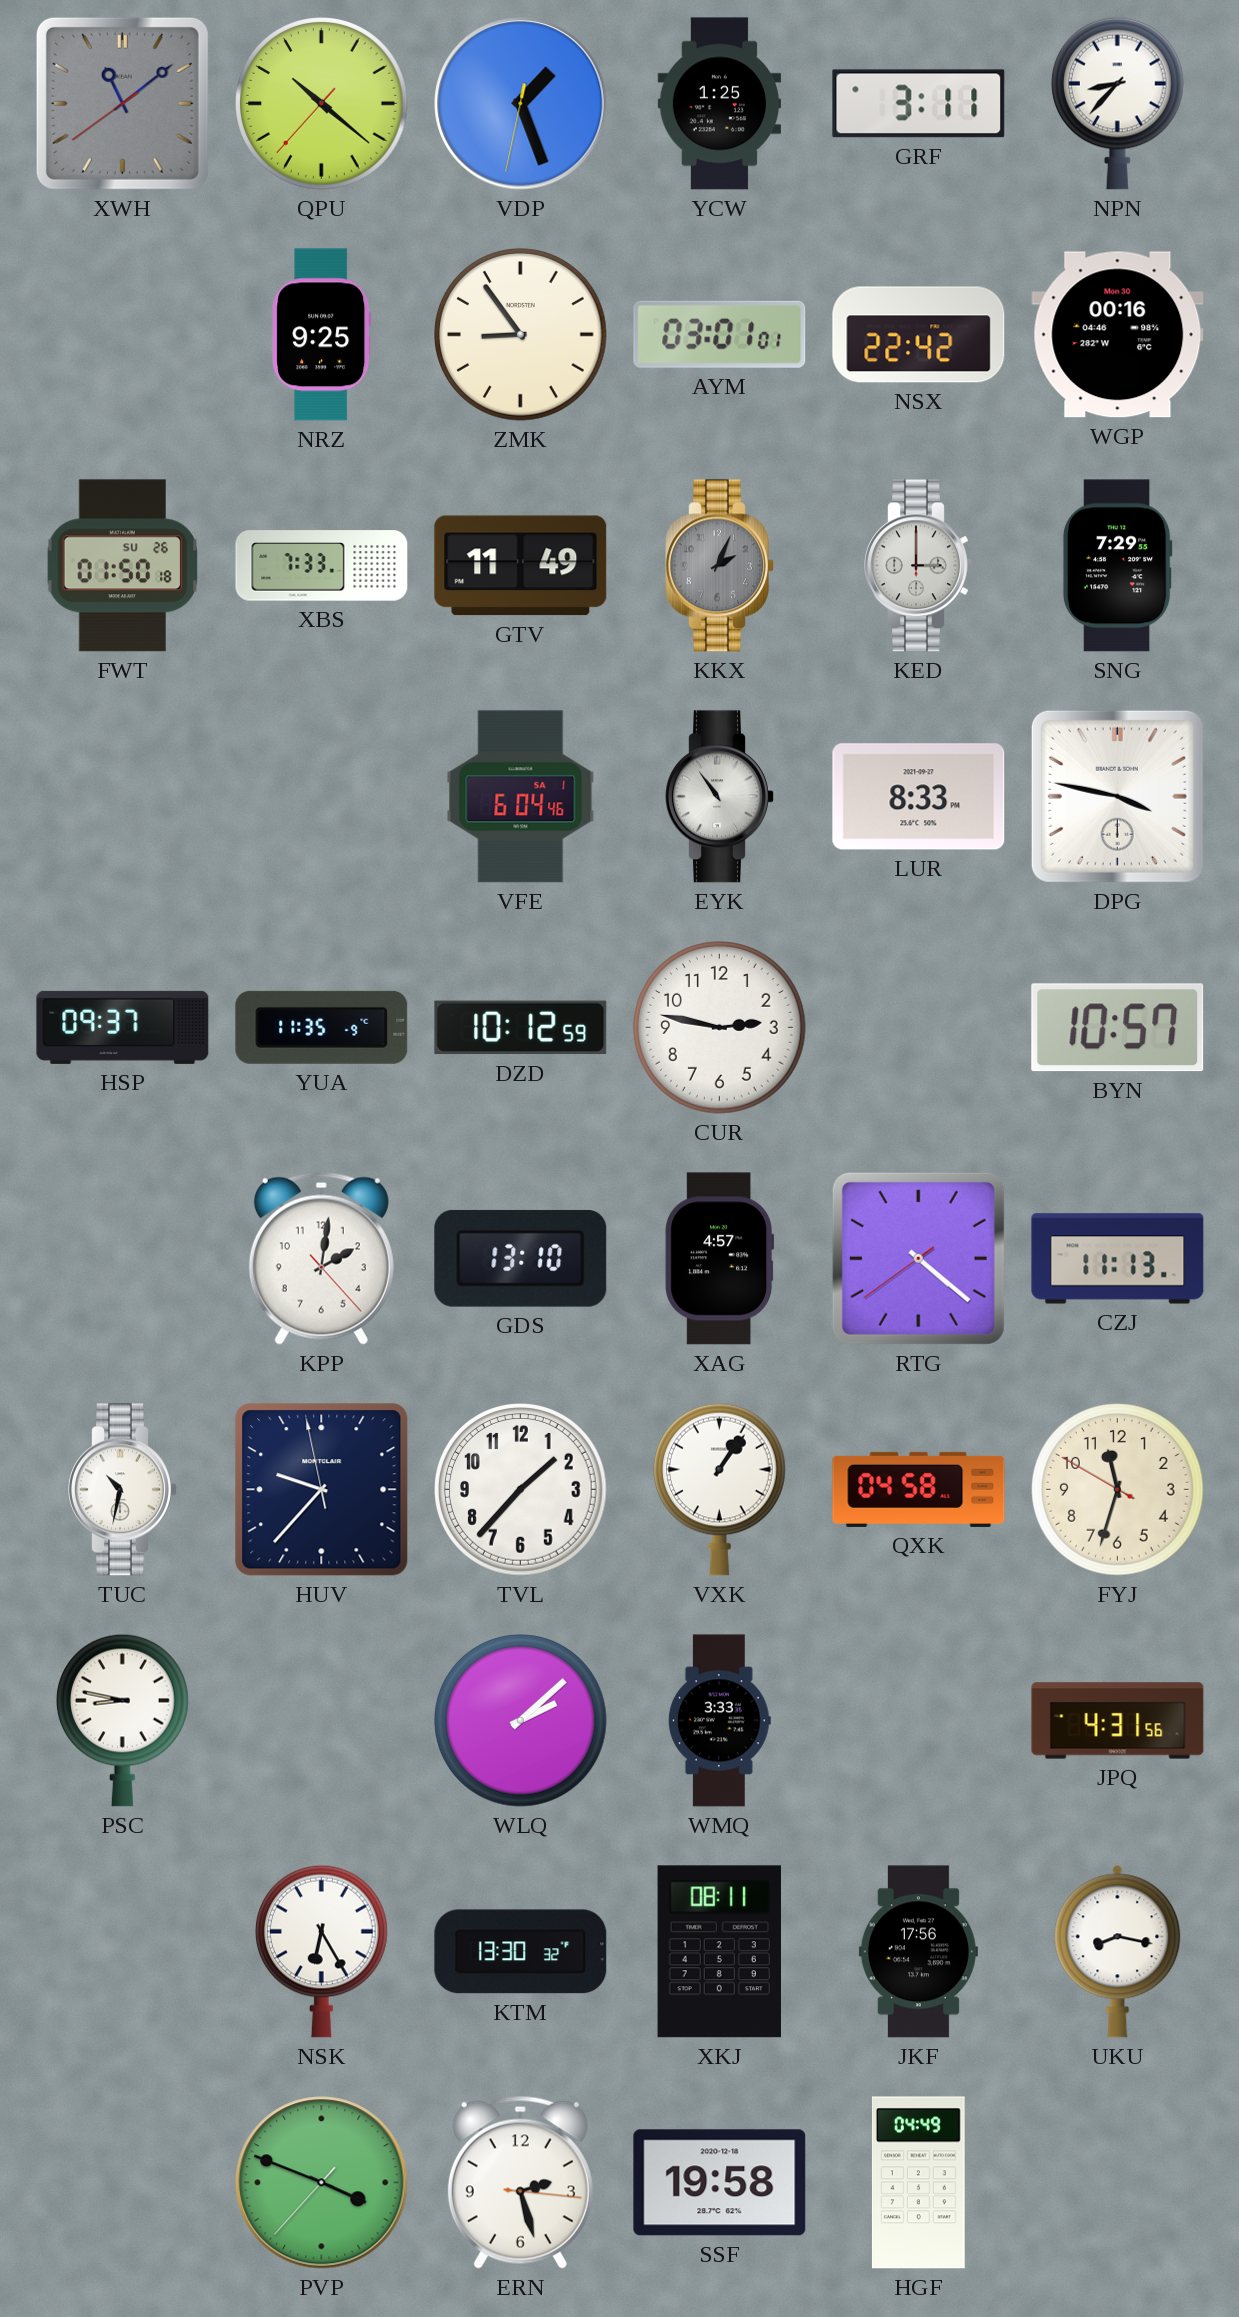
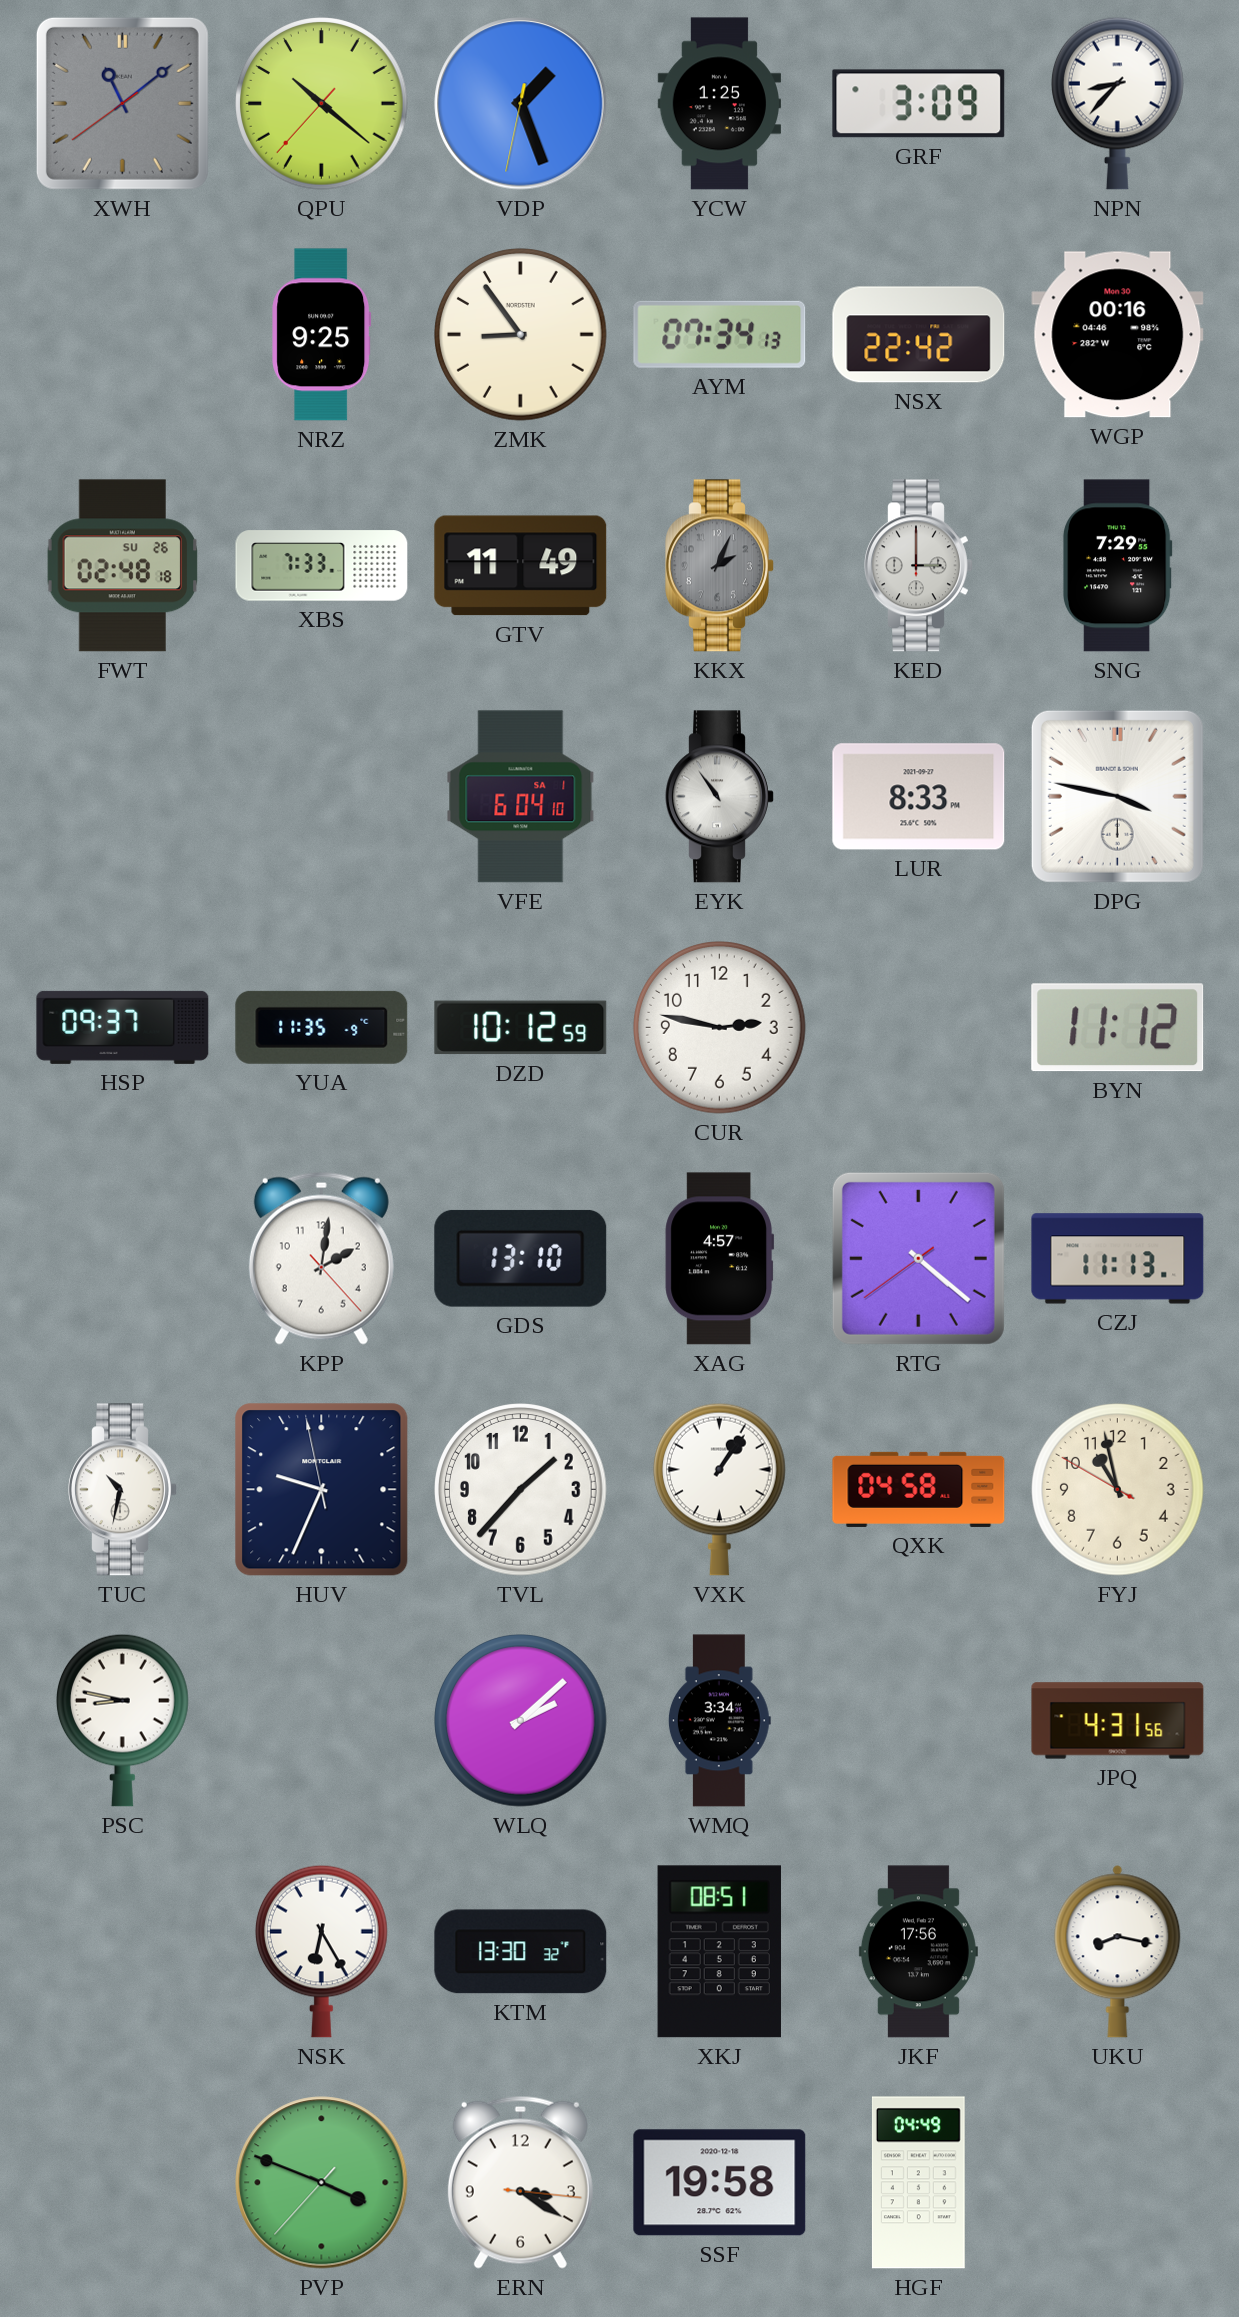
GRF: 3:11 -> 3:09 (919, 104)
AYM: 03:01 -> 07:34 (720, 334)
FWT: 01:50 -> 02:48 (123, 566)
VFE: 6:04:46 -> 6:04:10 (521, 797)
BYN: 10:57 -> 11:12 (1118, 1028)
HUV: 9:36 -> 9:33 (322, 1490)
FYJ: 11:32 -> 10:57 (1118, 1490)
WMQ: 3:33 -> 3:34 (719, 1721)
XKJ: 08:11 -> 08:51 (719, 1952)
ERN: 2:27 -> 3:20 (520, 2182)
